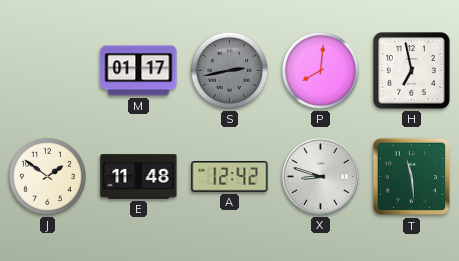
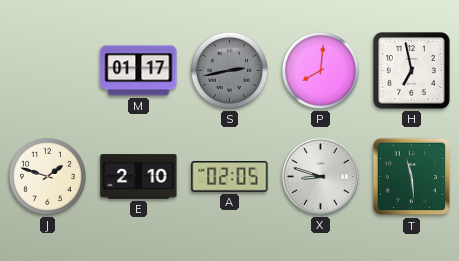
J: 1:51 -> 1:48 (47, 176)
E: 11:48 -> 2:10 (139, 177)
A: 12:42 -> 02:05 (230, 177)
